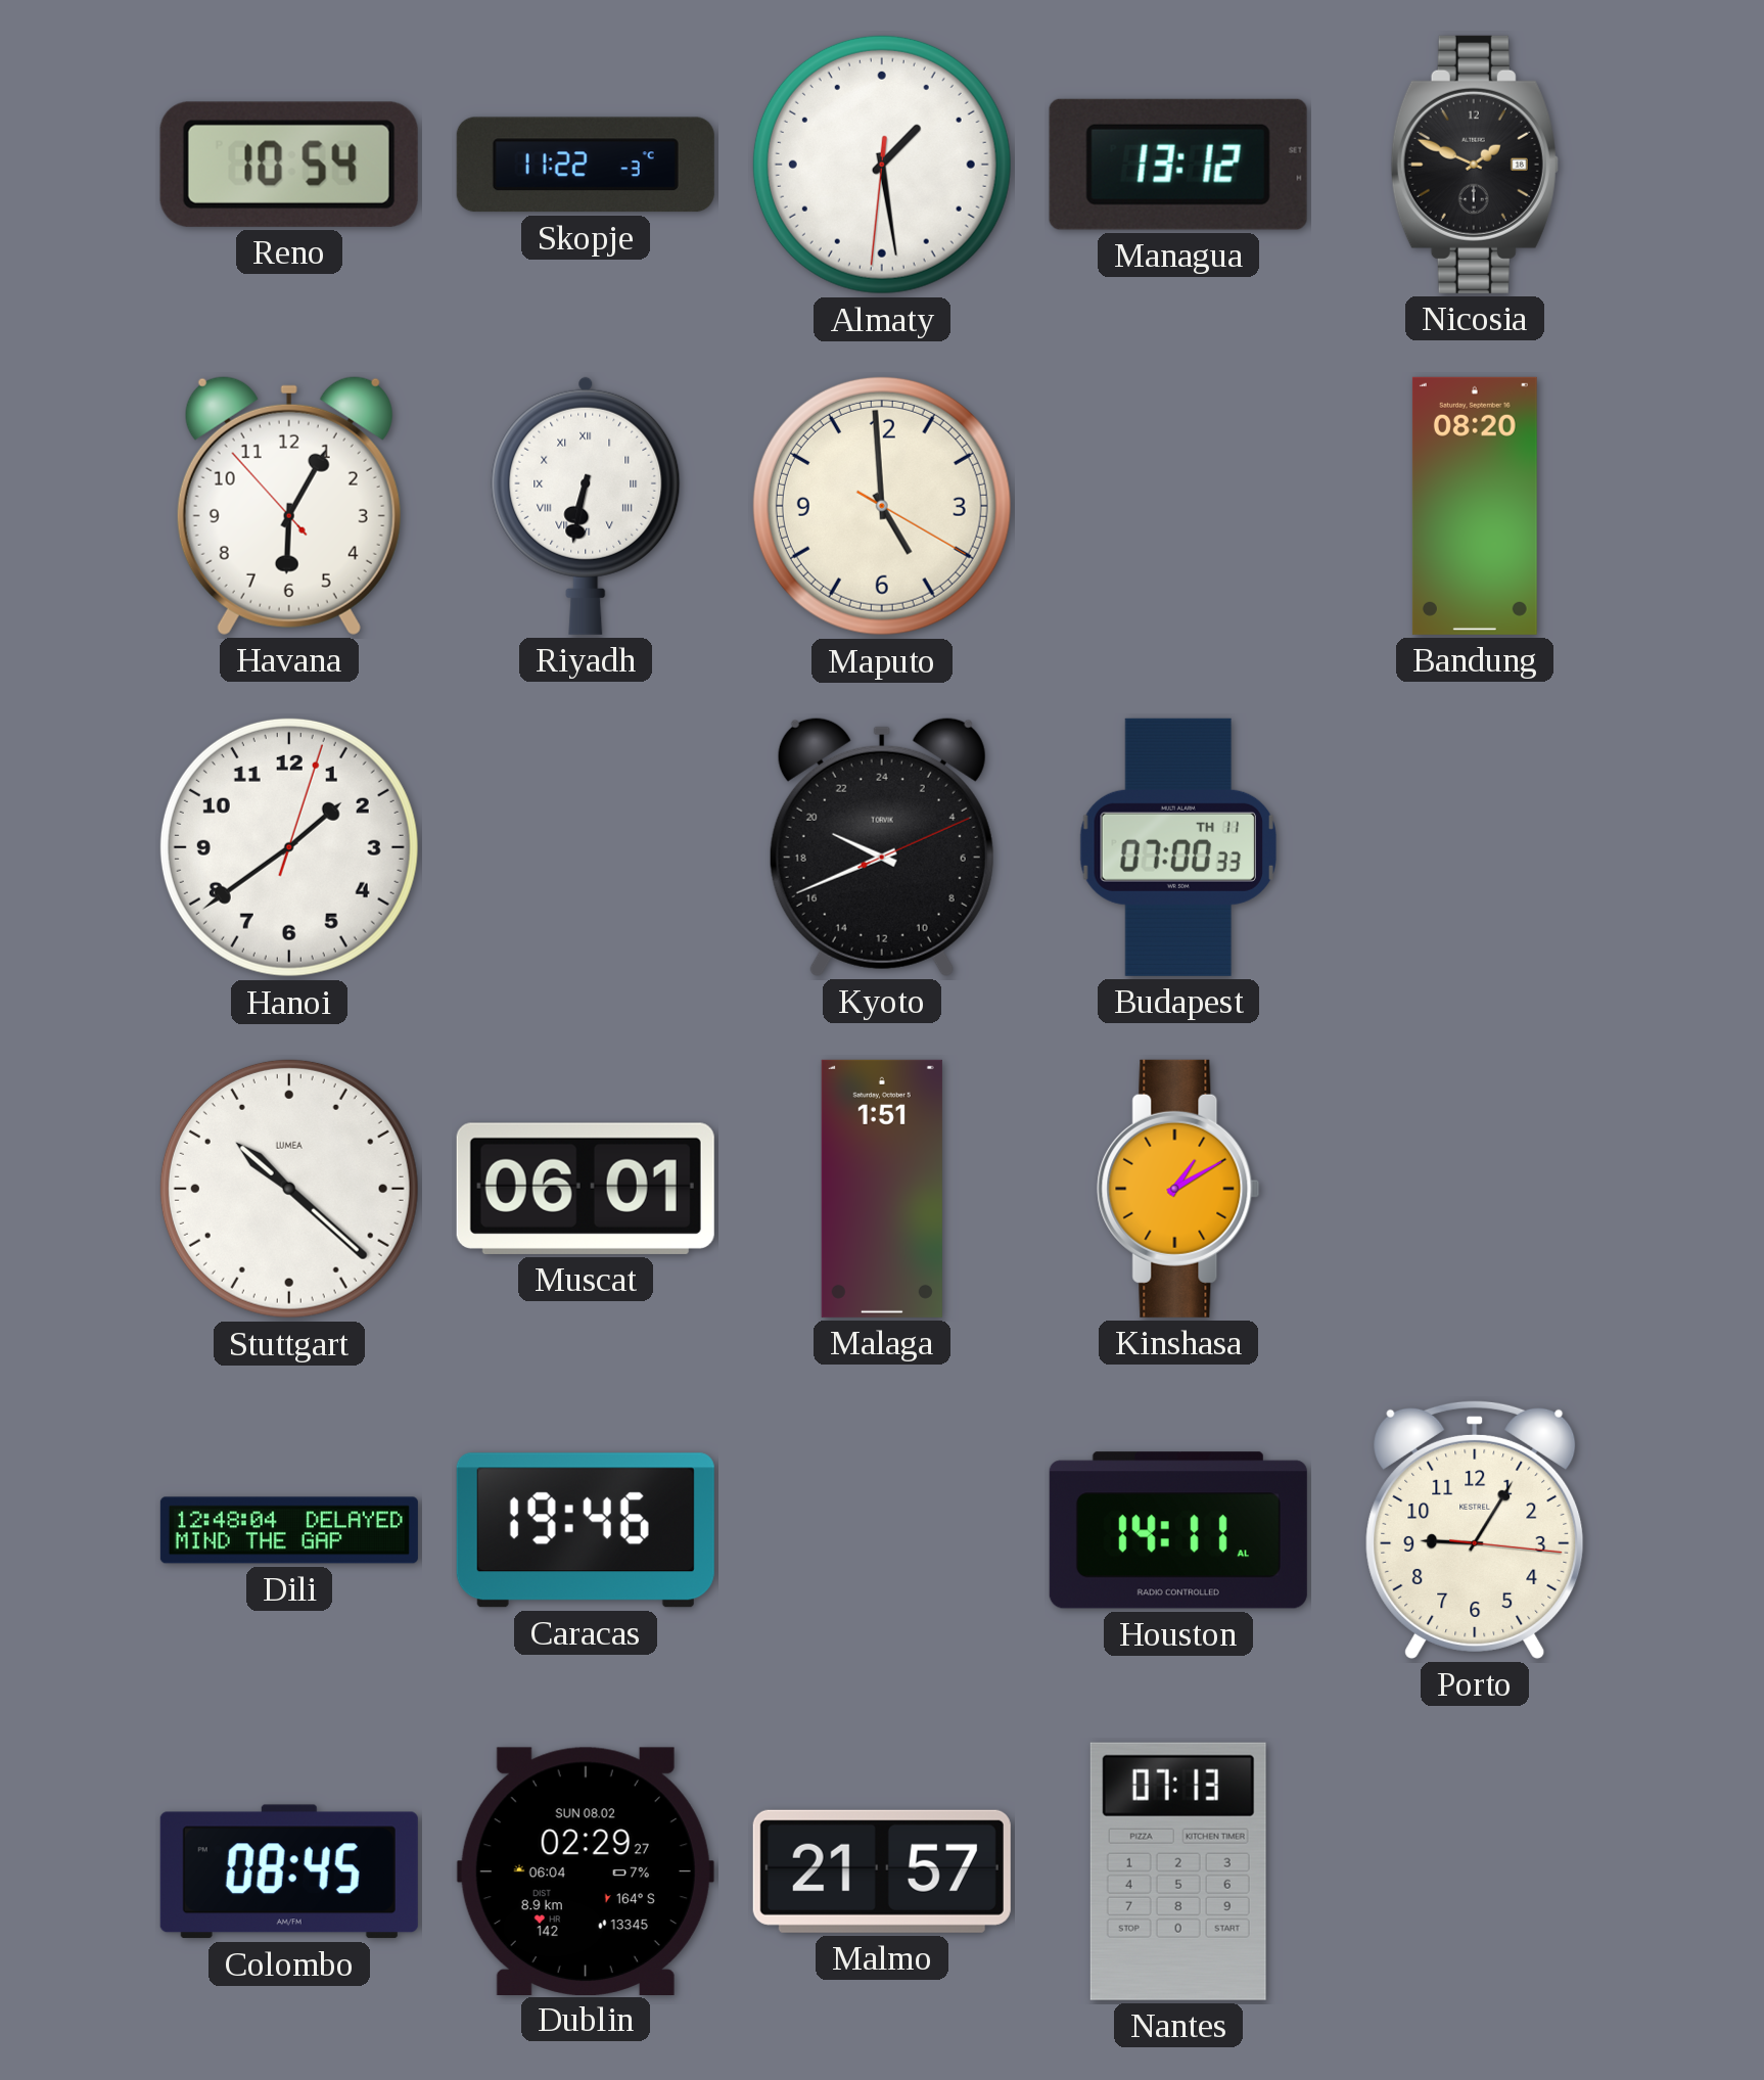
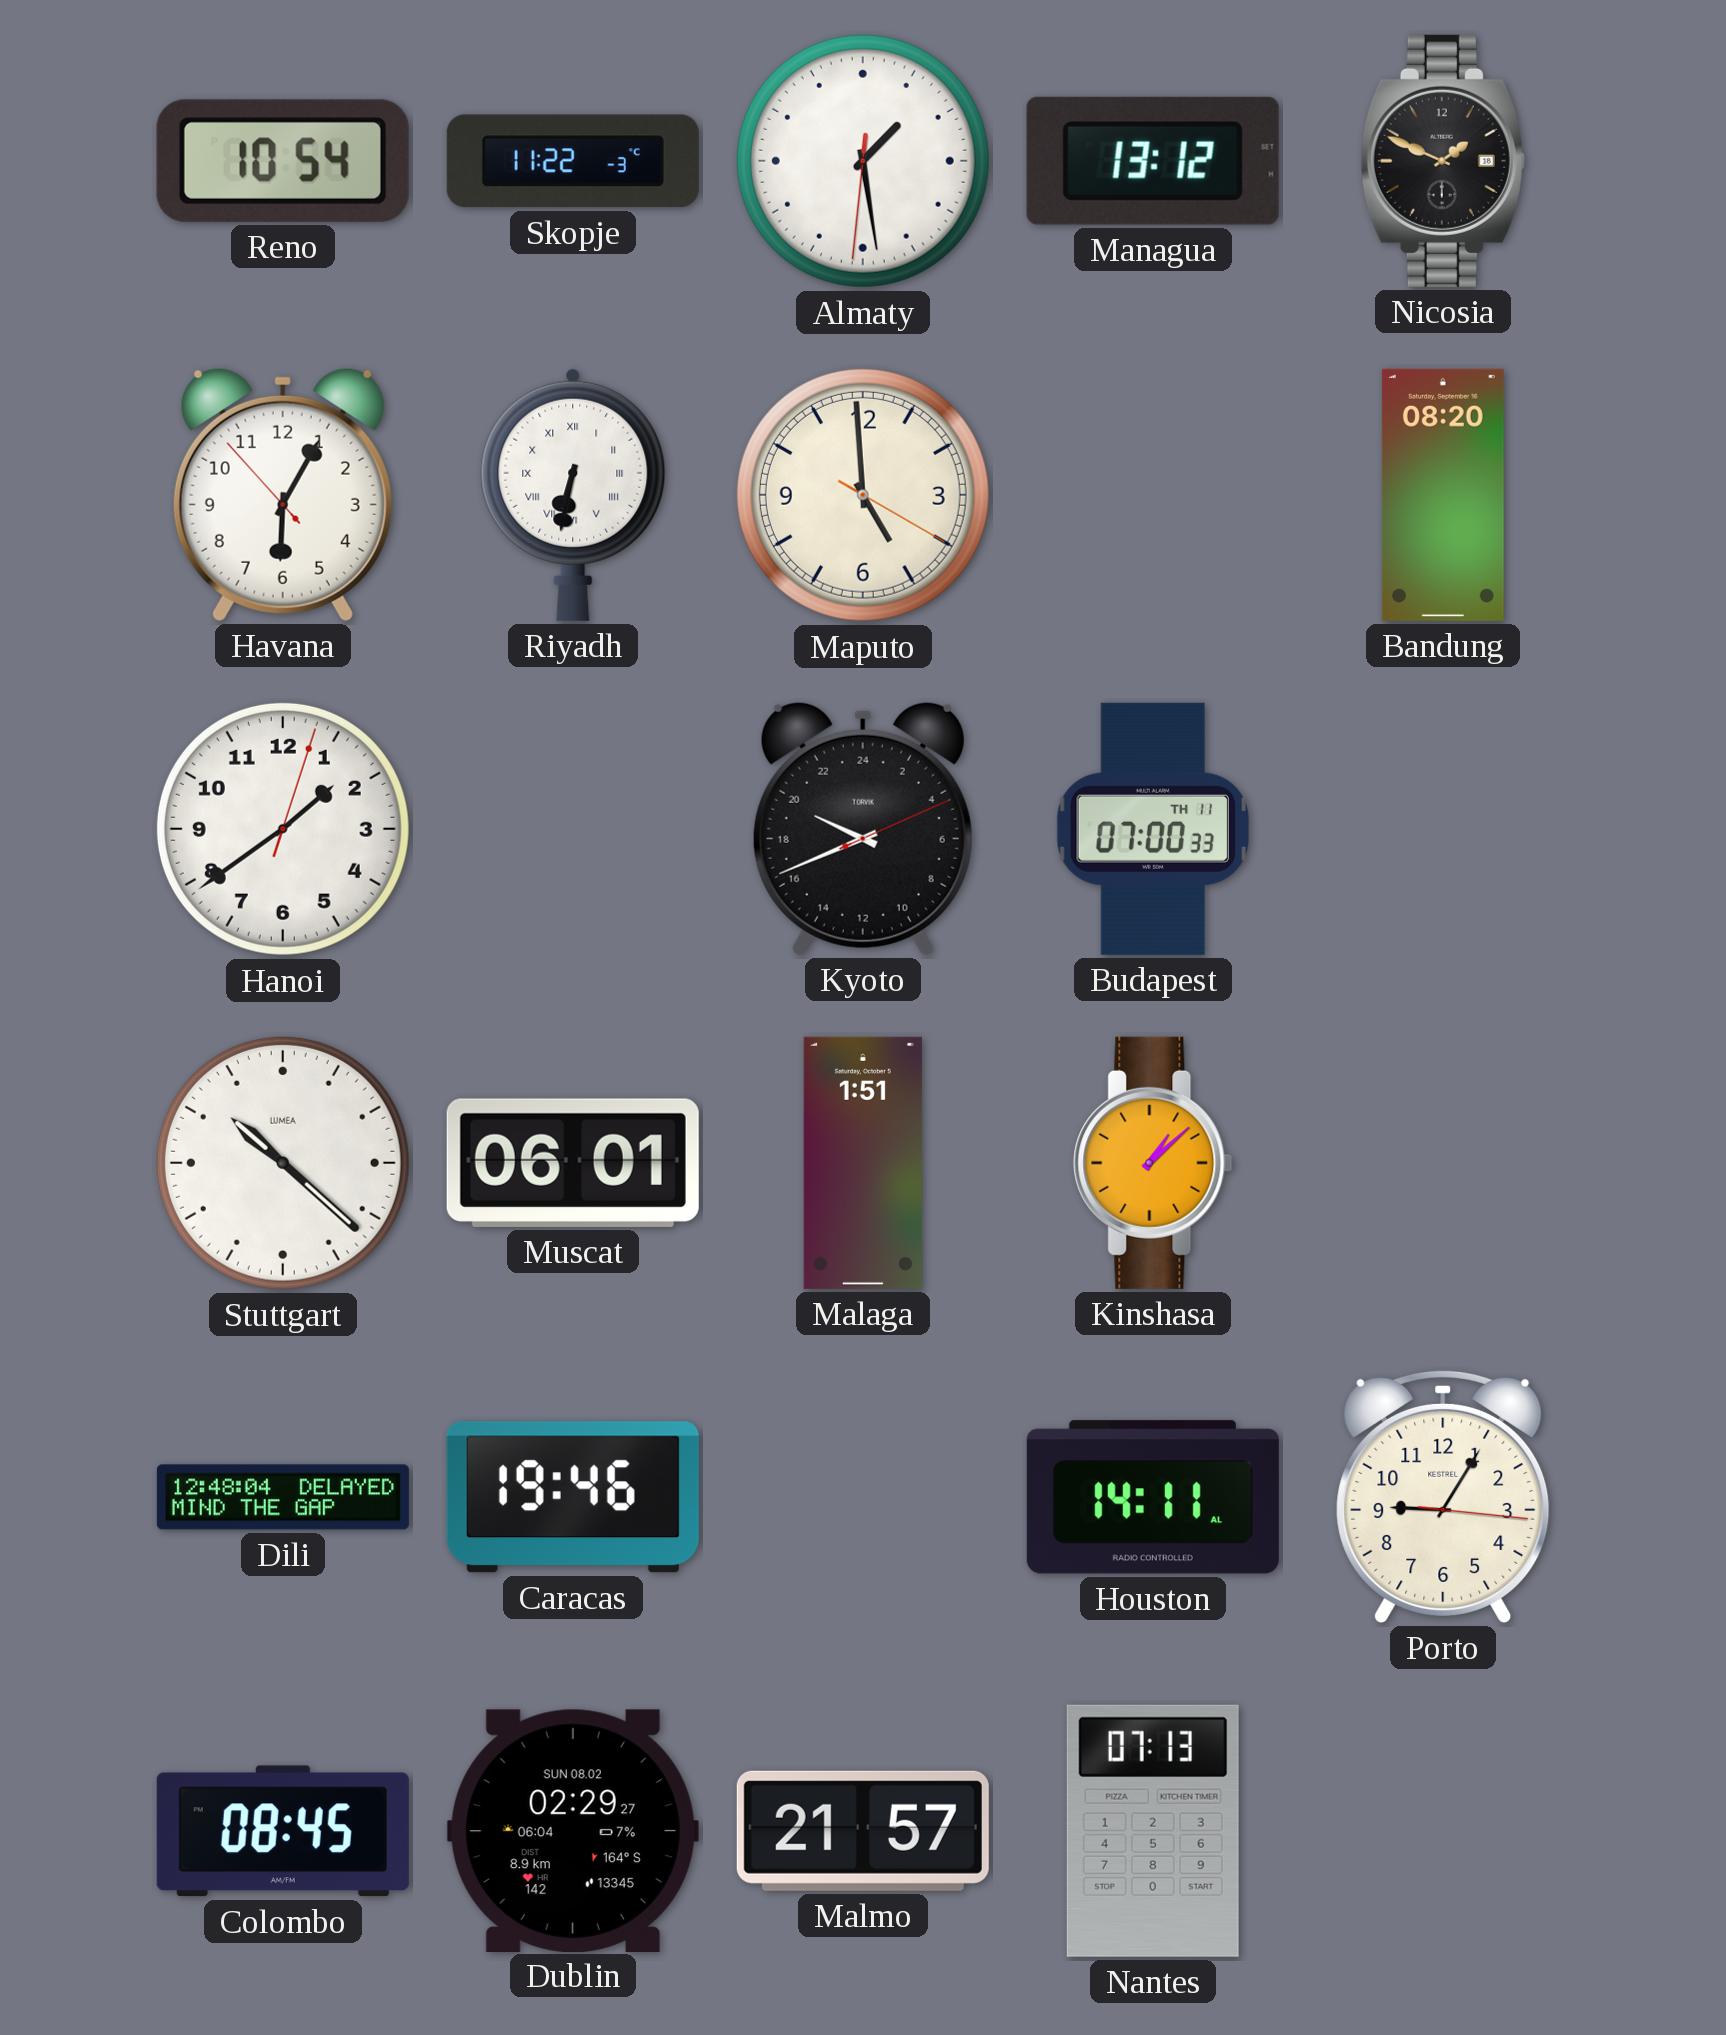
Kinshasa: 1:10 -> 1:08 (1153, 1163)
